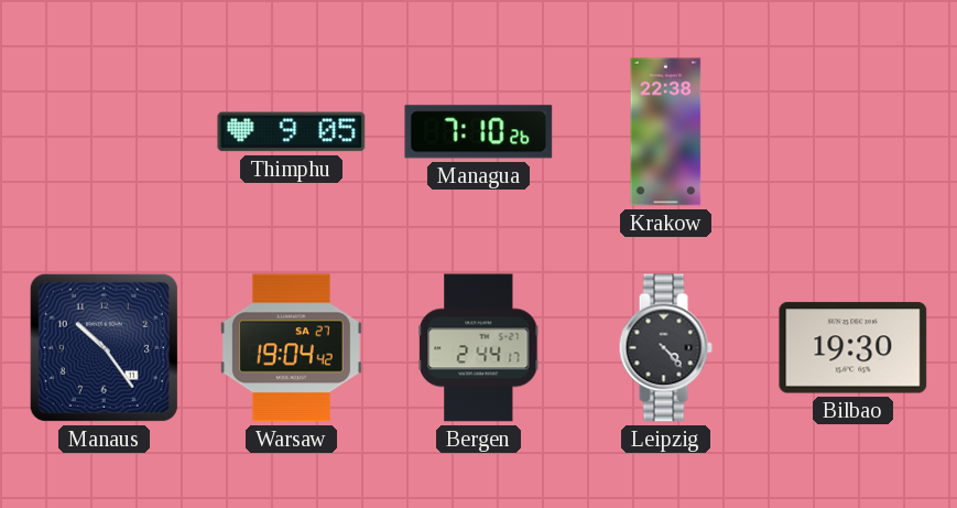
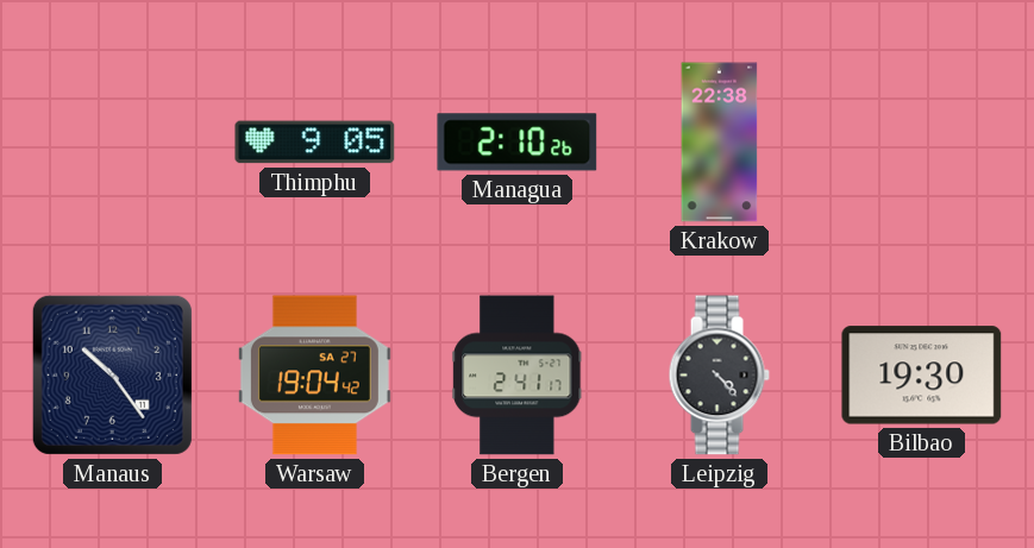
Managua: 7:10 -> 2:10 (518, 143)
Bergen: 2:44 -> 2:41 (518, 376)
